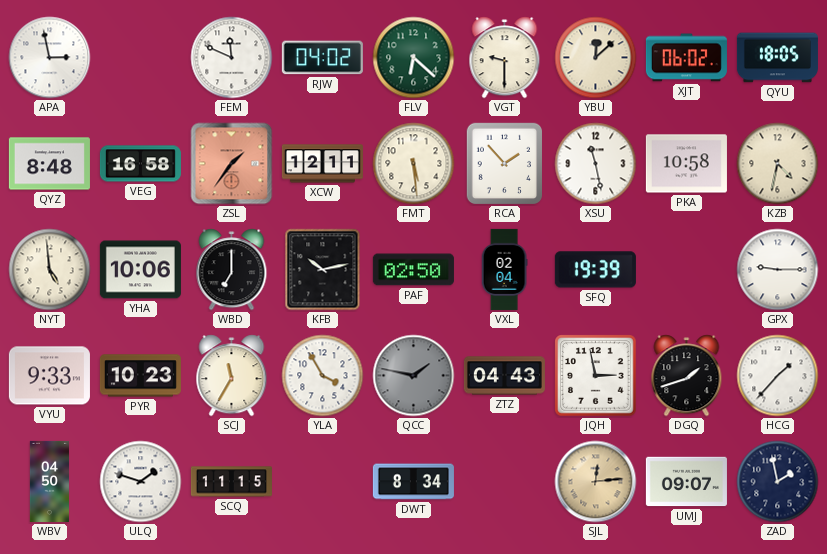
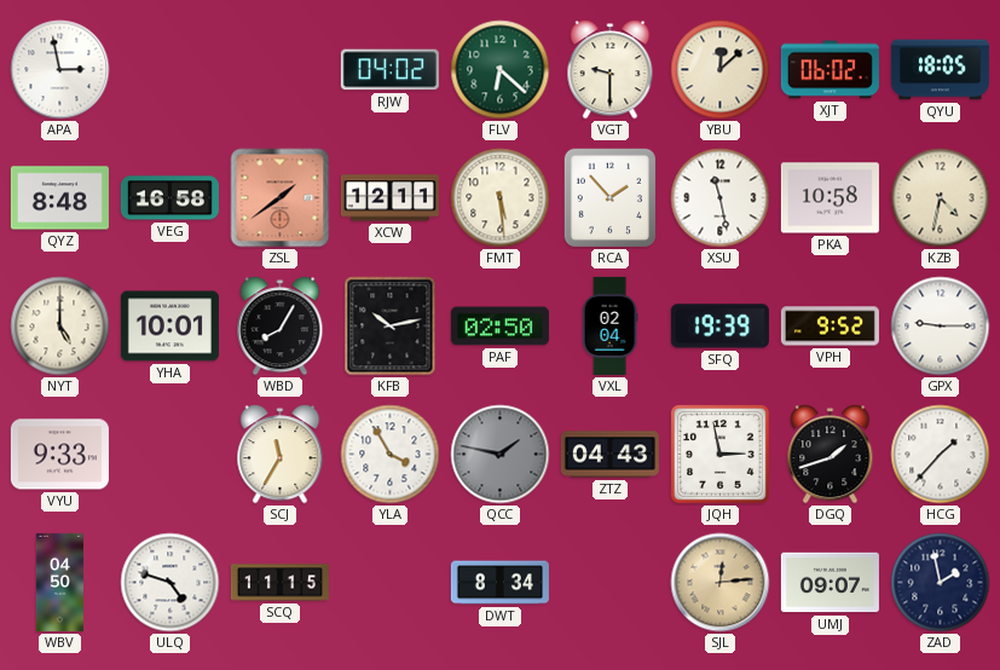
FEM: 11:49 -> none (232, 58)
ZSL: 1:36 -> 1:39 (281, 198)
NYT: 4:59 -> 5:00 (60, 327)
YHA: 10:06 -> 10:01 (169, 327)
WBD: 7:00 -> 8:05 (281, 327)
VPH: none -> 9:52 (830, 327)
PYR: 10:23 -> none (140, 376)
ULQ: 1:48 -> 4:48 (170, 583)
